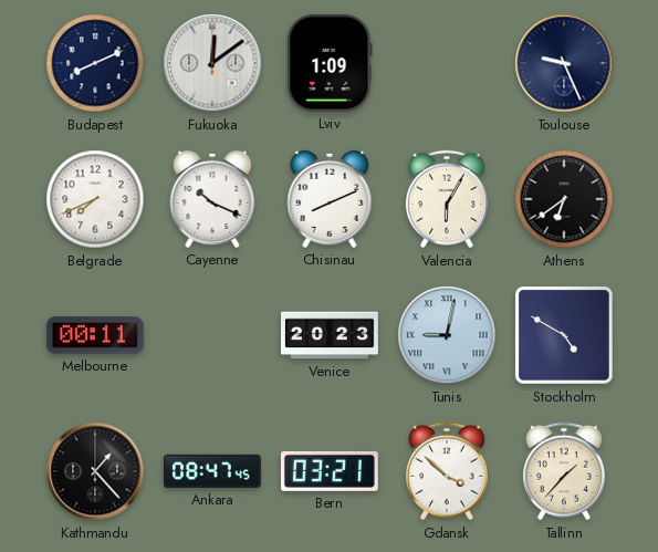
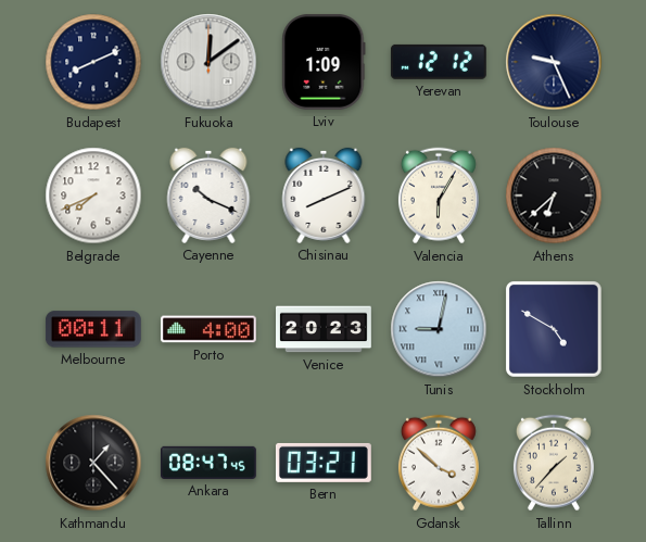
Yerevan: none -> 12:12 (439, 62)
Athens: 6:39 -> 6:38 (554, 196)
Porto: none -> 4:00 (208, 329)
